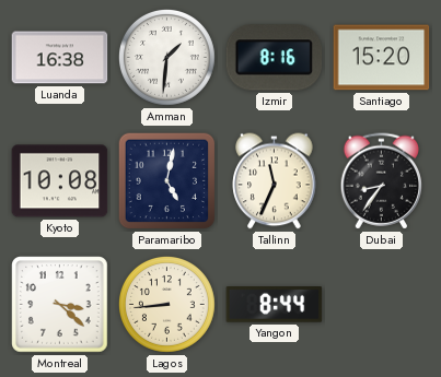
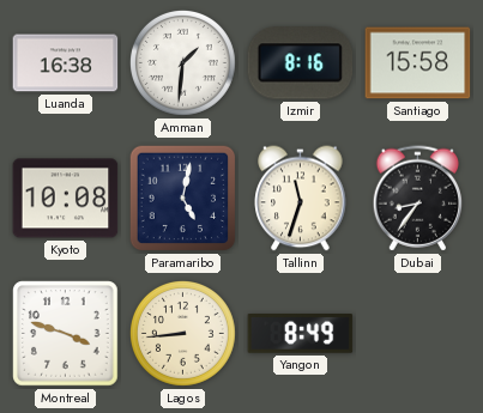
Santiago: 15:20 -> 15:58 (418, 63)
Tallinn: 11:34 -> 11:33 (301, 199)
Montreal: 3:22 -> 3:48 (66, 334)
Yangon: 8:44 -> 8:49 (301, 334)
